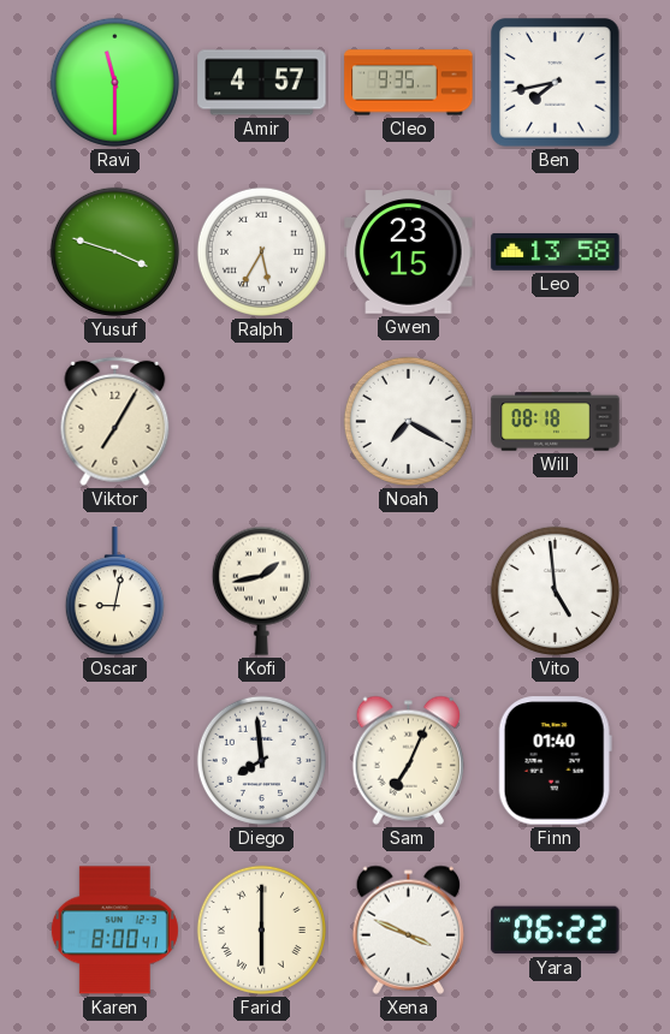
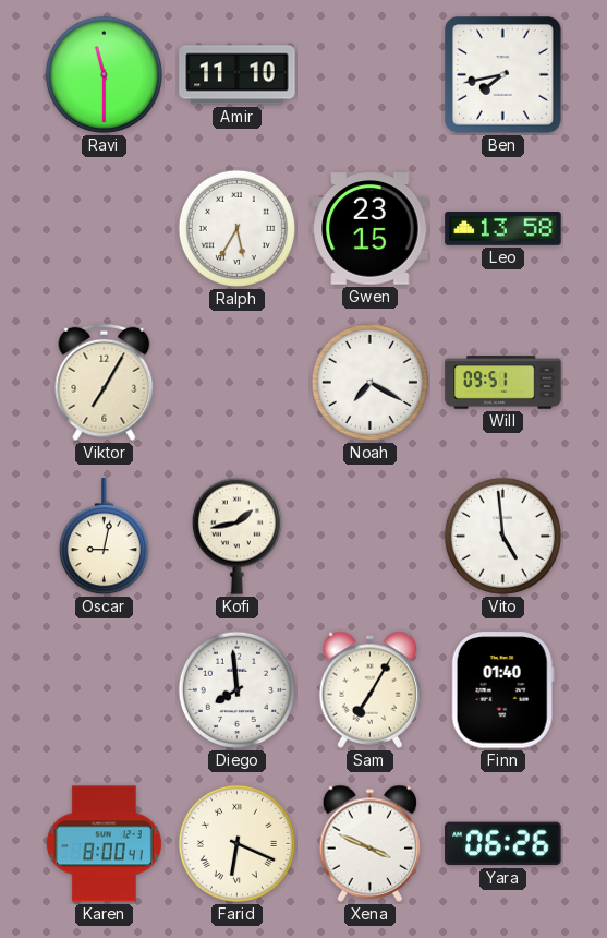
Amir: 4:57 -> 11:10 (238, 75)
Cleo: 9:35 -> none (409, 83)
Yusuf: 3:48 -> none (114, 251)
Will: 08:18 -> 09:51 (503, 383)
Sam: 7:04 -> 7:05 (371, 689)
Farid: 6:00 -> 6:19 (236, 843)
Yara: 06:22 -> 06:26 (503, 844)
